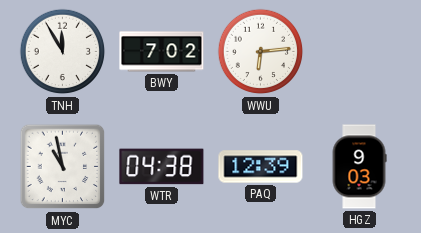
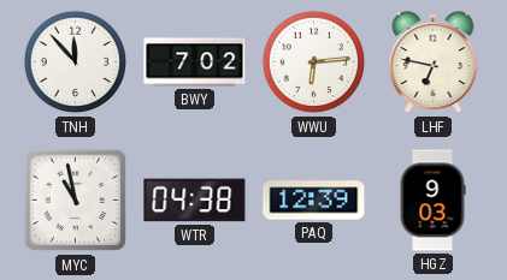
TNH: 11:55 -> 11:53 (76, 62)
LHF: none -> 6:47 (434, 62)
